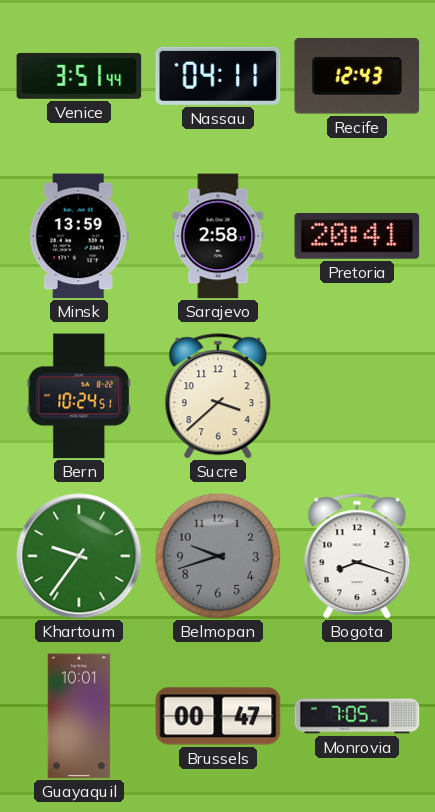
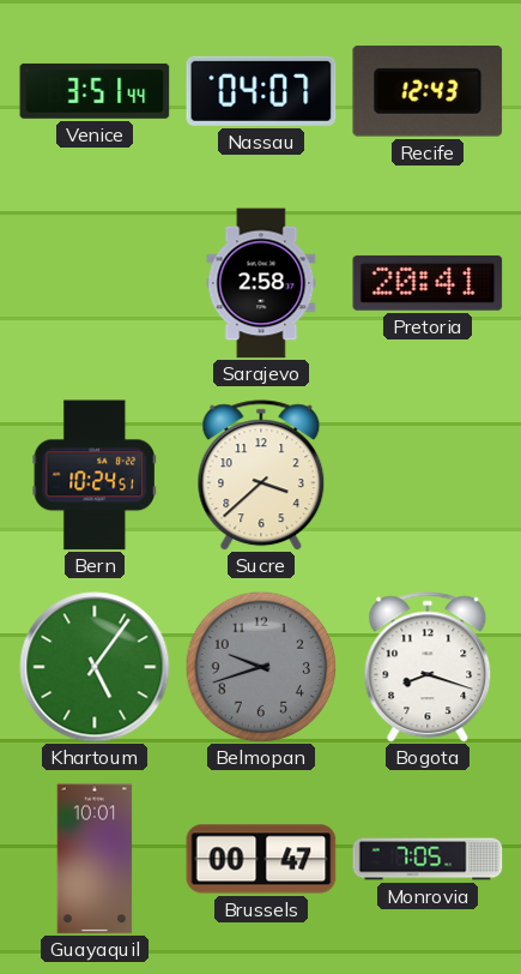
Nassau: 04:11 -> 04:07 (261, 91)
Minsk: 13:59 -> none (79, 236)
Khartoum: 9:36 -> 5:06 (95, 667)
